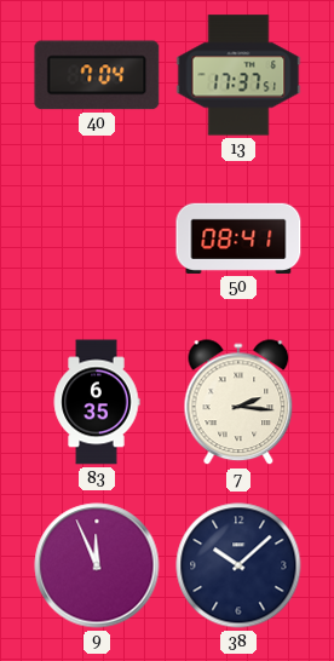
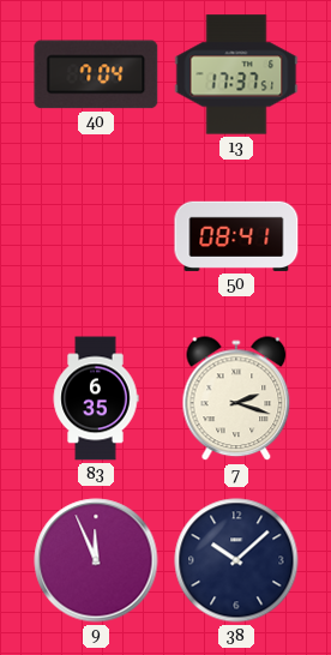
7: 2:16 -> 2:18 (236, 399)
